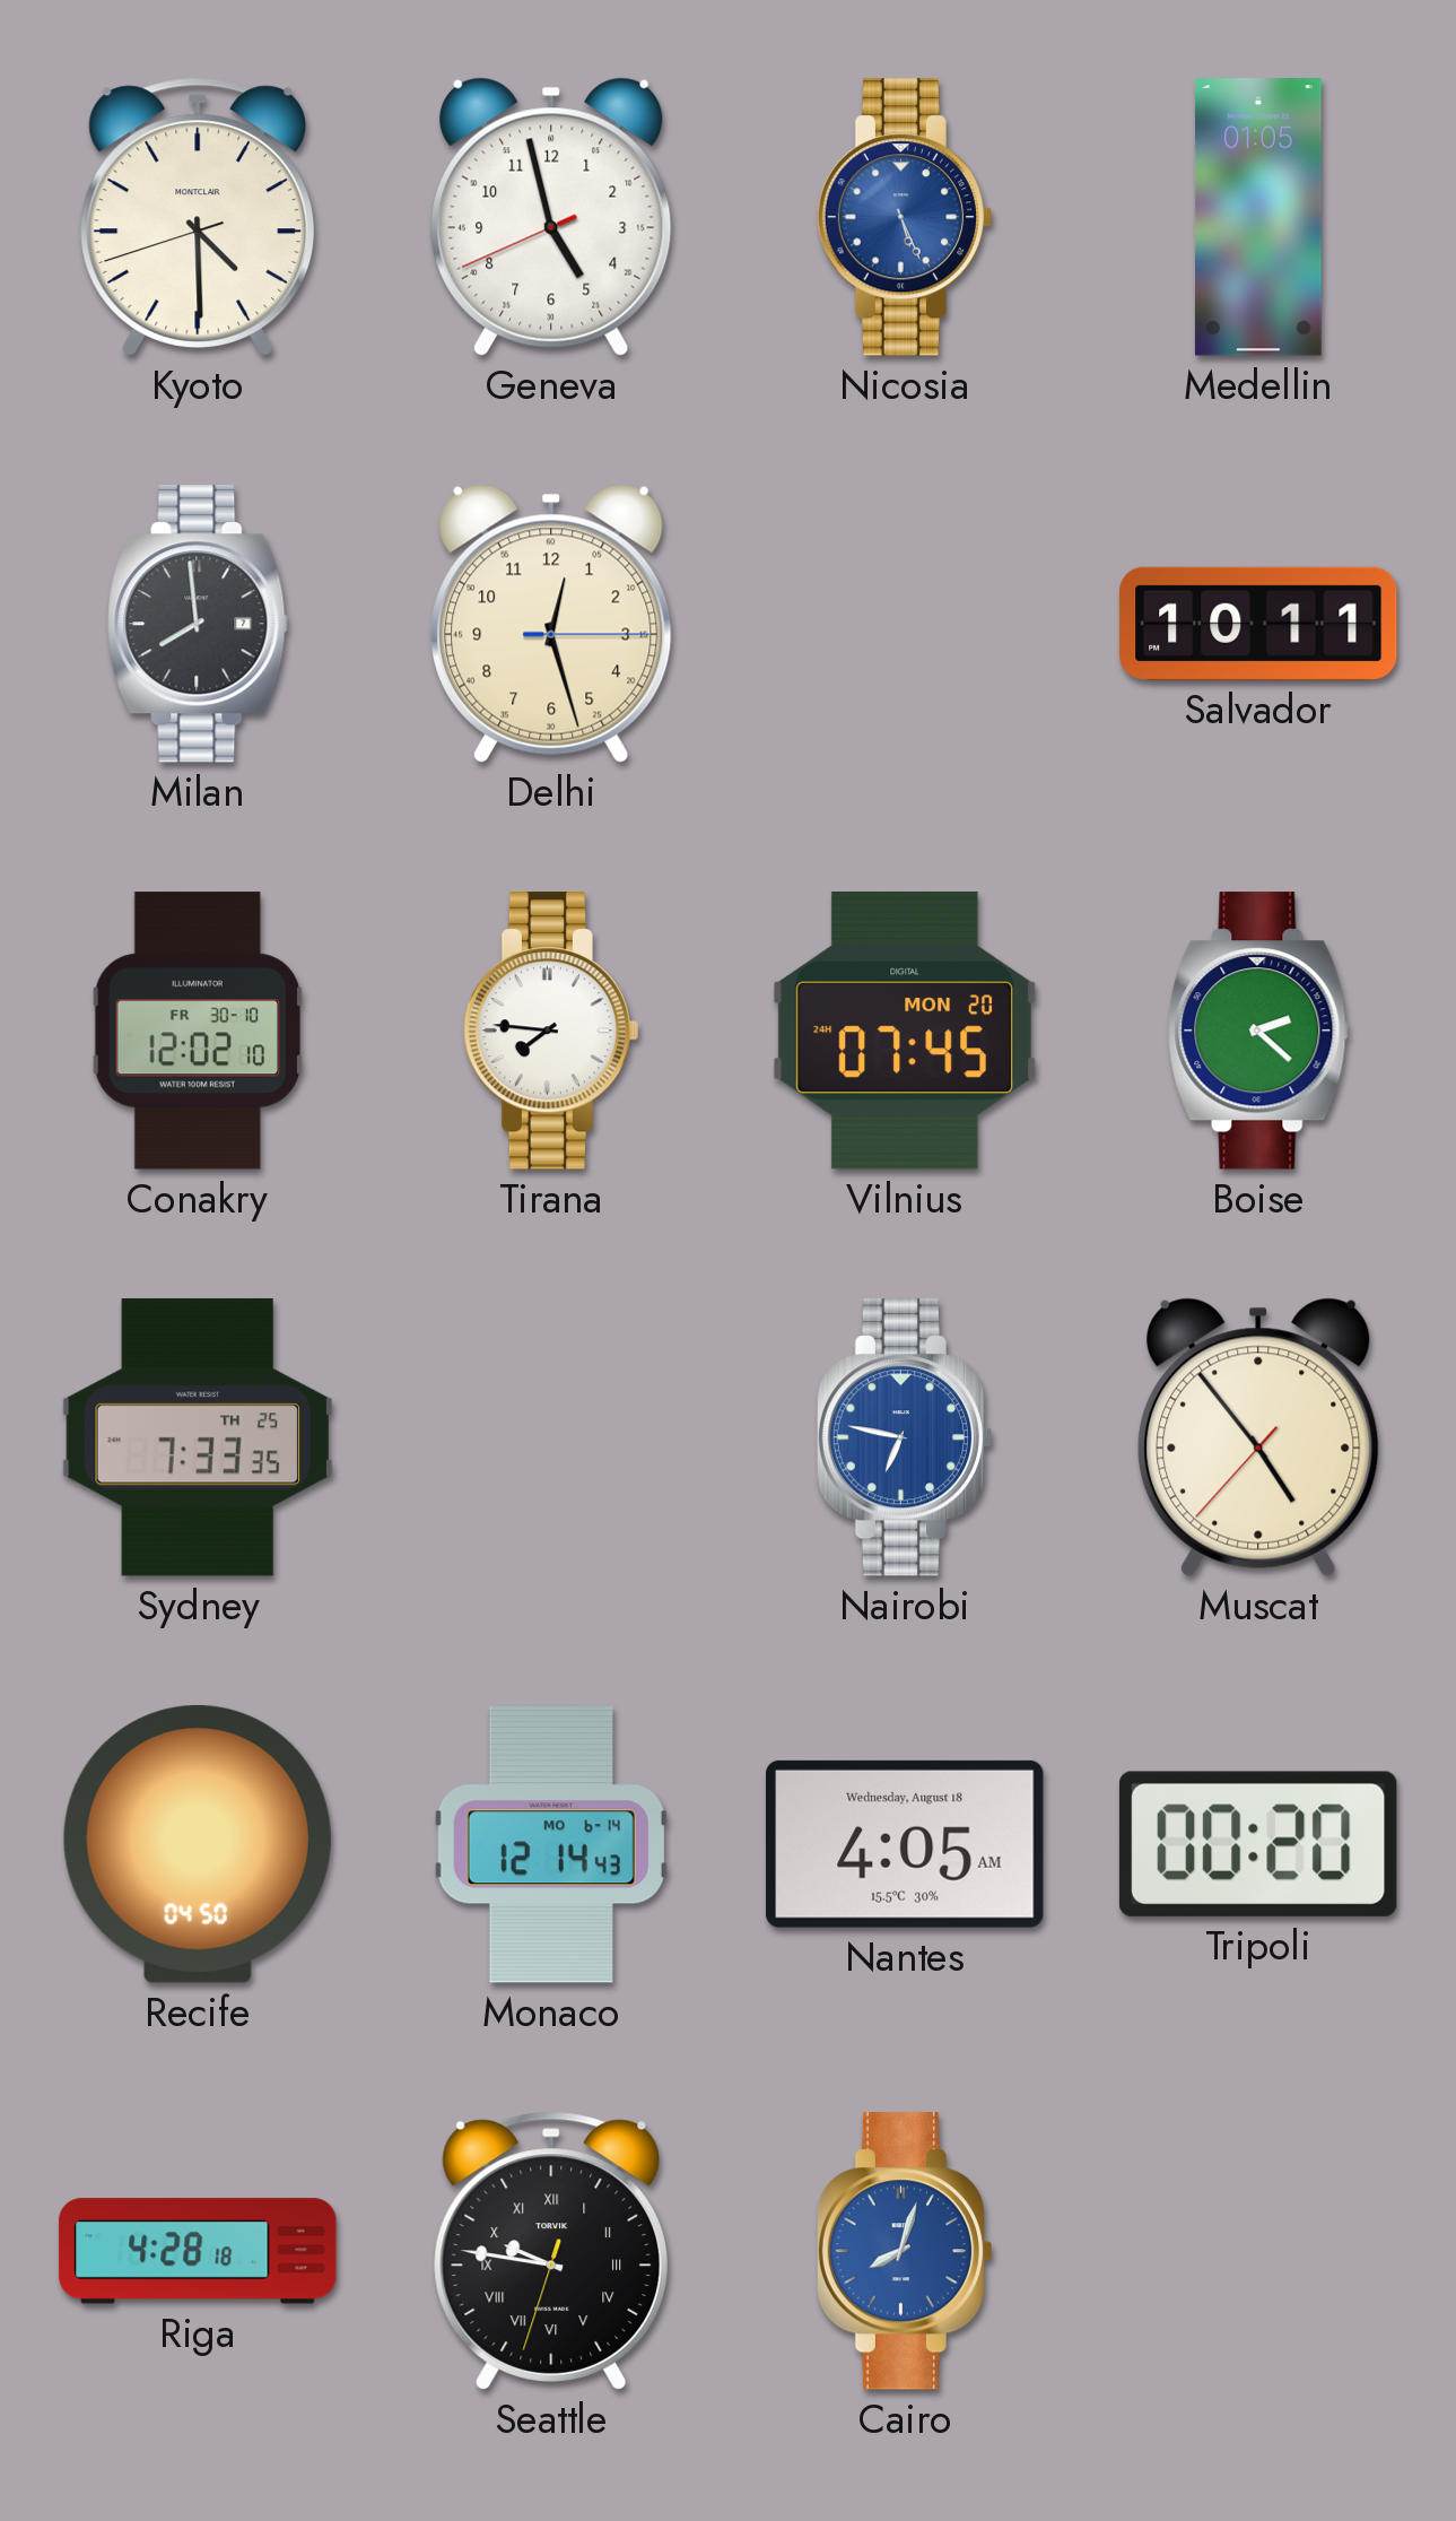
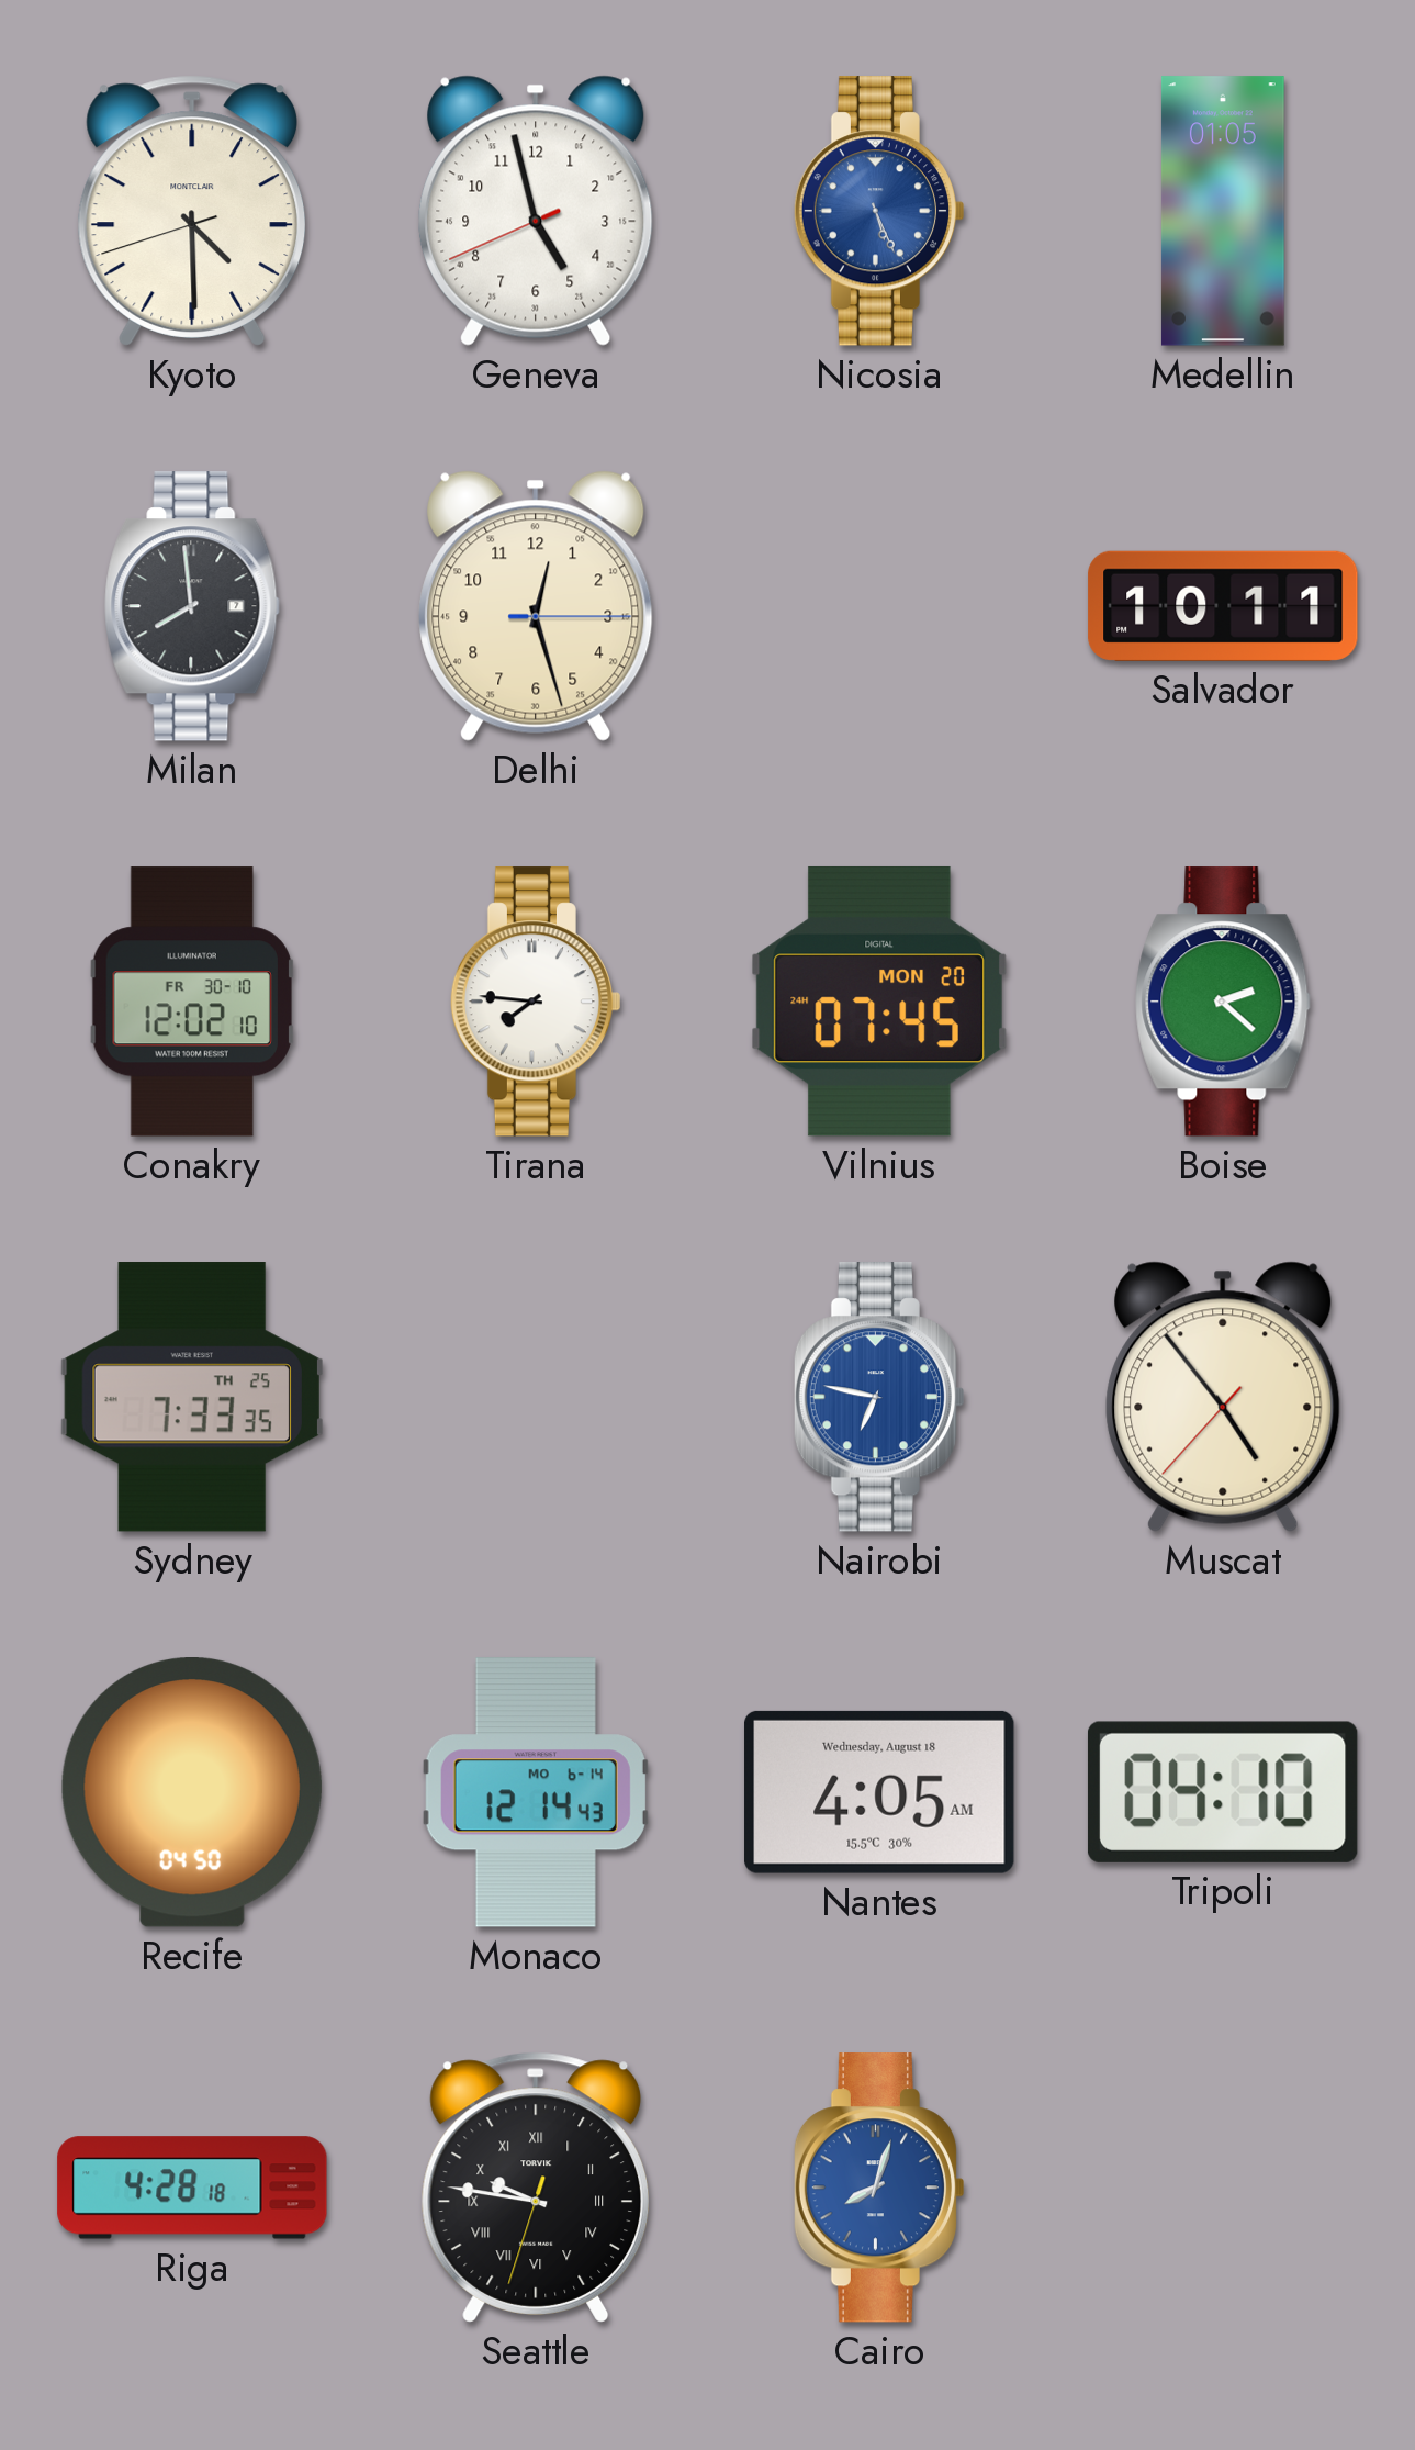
Tripoli: 00:20 -> 04:10 (1223, 1792)
